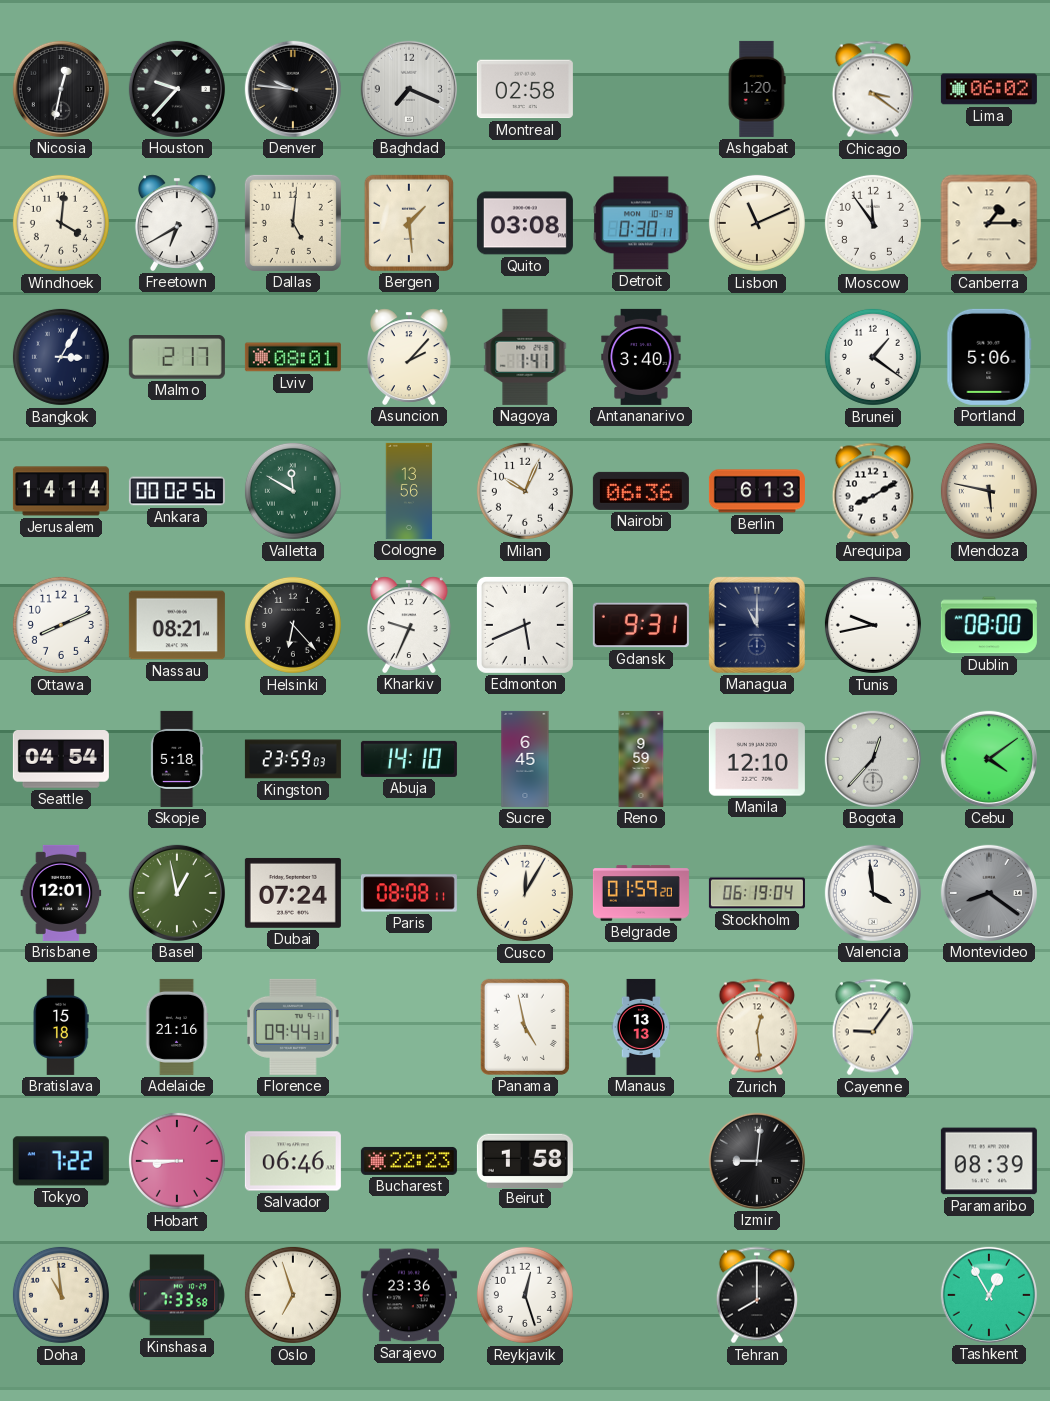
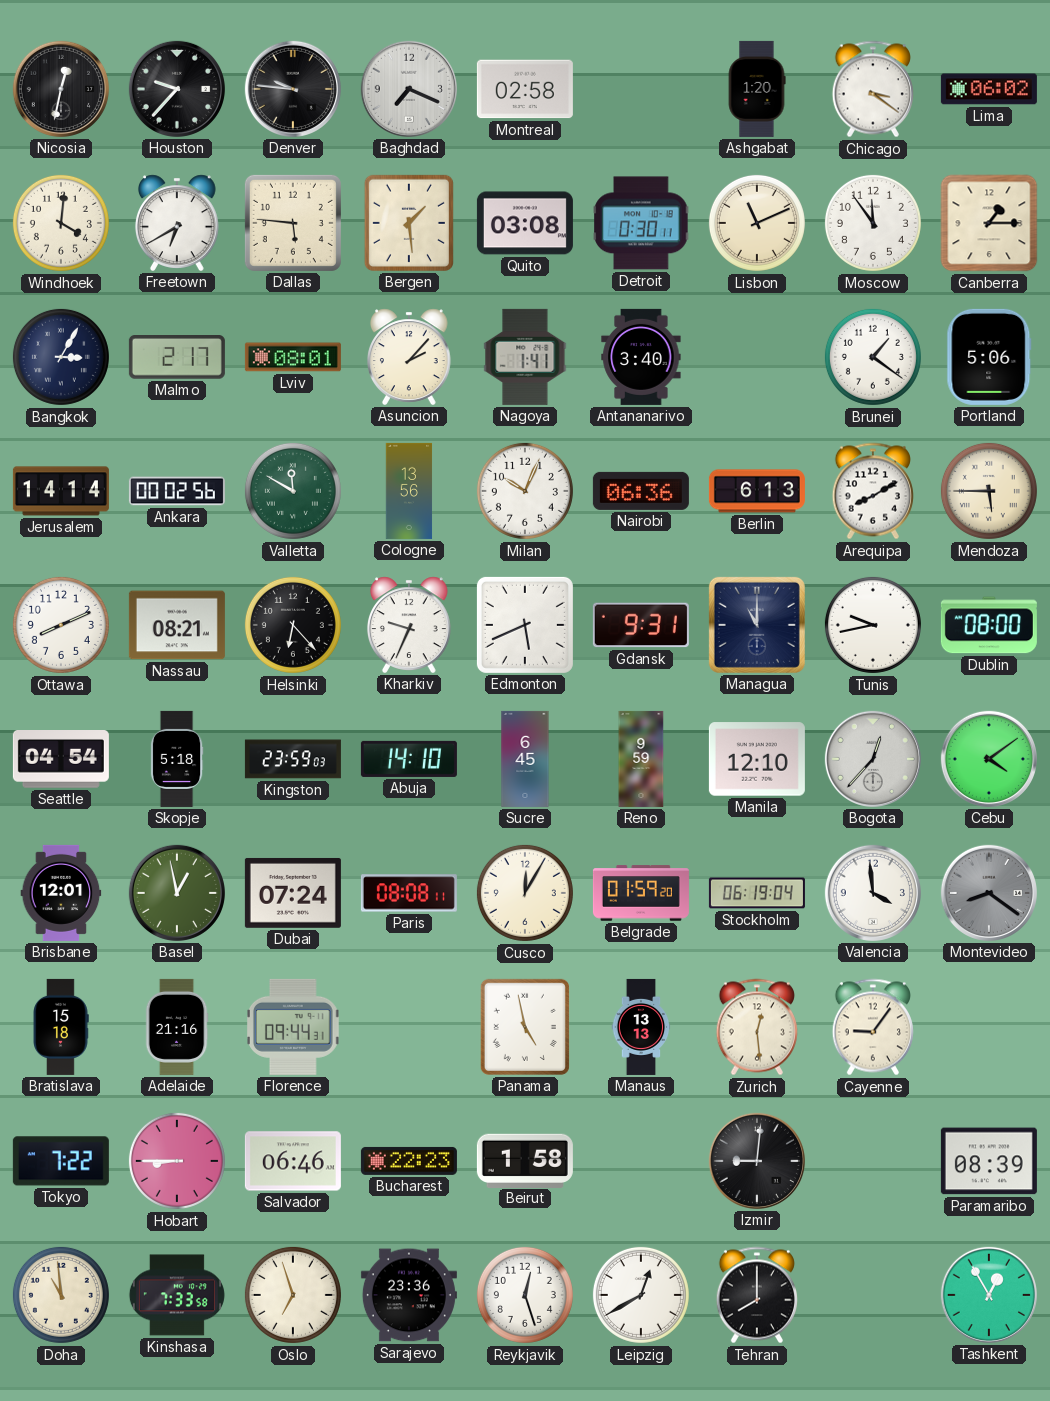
Dallas: 5:01 -> 5:46 (293, 223)
Mendoza: 5:47 -> 5:45 (989, 491)
Leipzig: none -> 12:40 (641, 1295)
